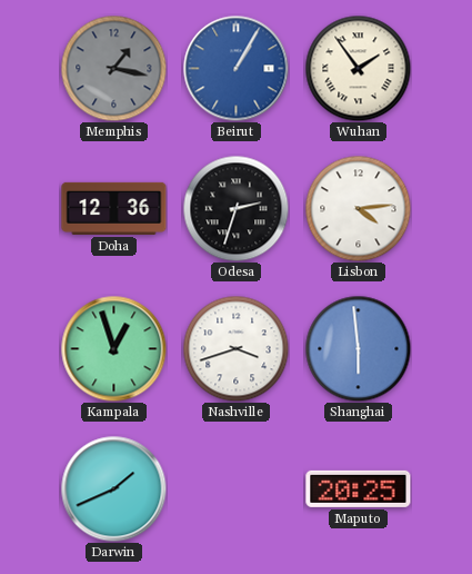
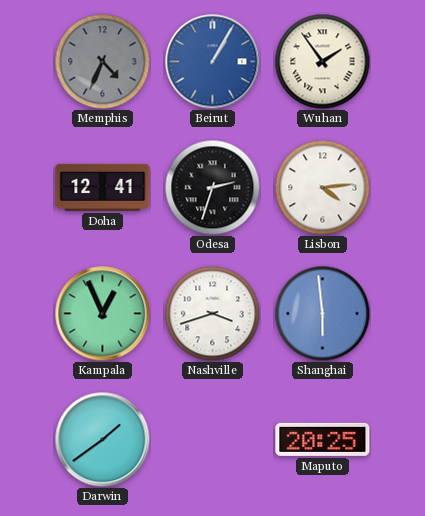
Memphis: 1:17 -> 4:34 (102, 61)
Doha: 12:36 -> 12:41 (103, 187)
Kampala: 12:57 -> 12:56 (102, 313)
Darwin: 1:41 -> 1:39 (102, 439)
